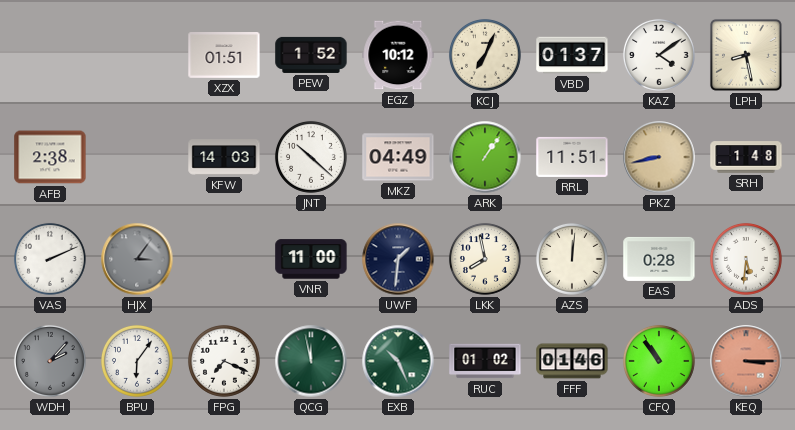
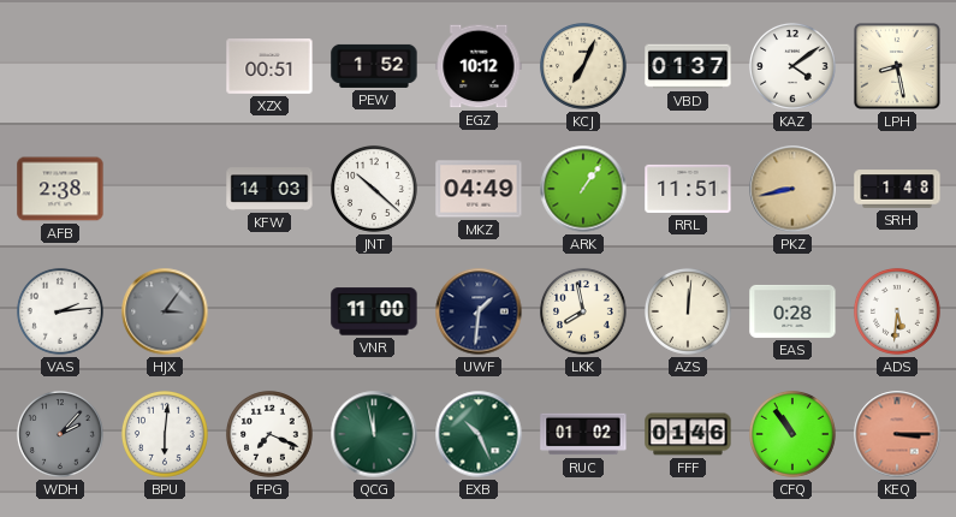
XZX: 01:51 -> 00:51 (269, 67)
VAS: 2:11 -> 2:14 (60, 311)
BPU: 6:06 -> 6:01 (165, 434)
